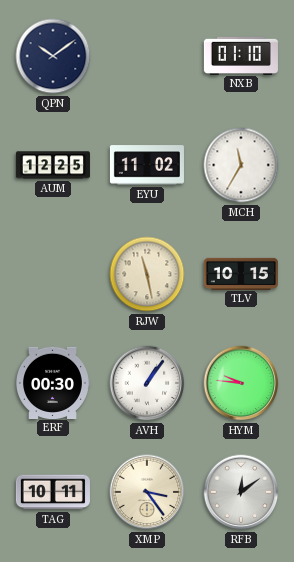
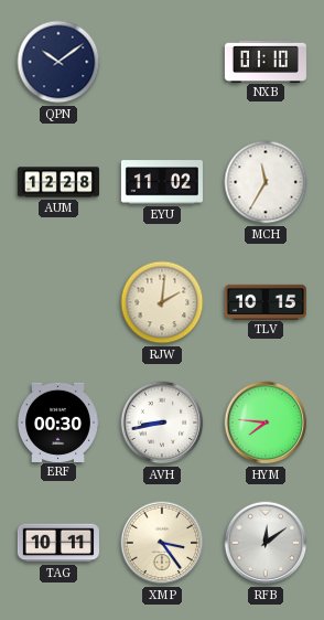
AUM: 12:25 -> 12:28 (58, 182)
RJW: 11:28 -> 2:01 (162, 302)
AVH: 1:06 -> 8:43 (162, 423)
HYM: 9:46 -> 7:46 (266, 423)
